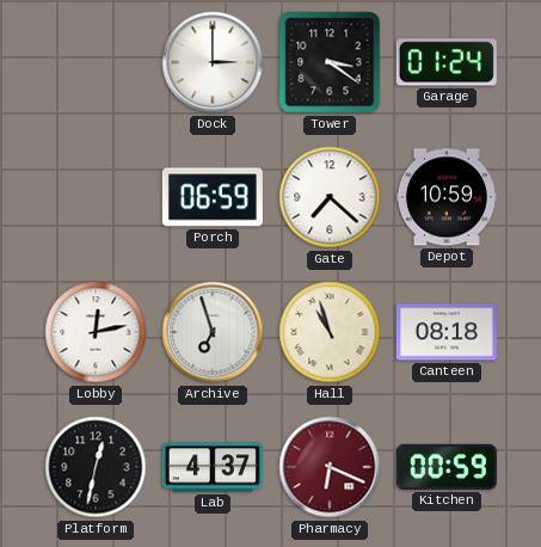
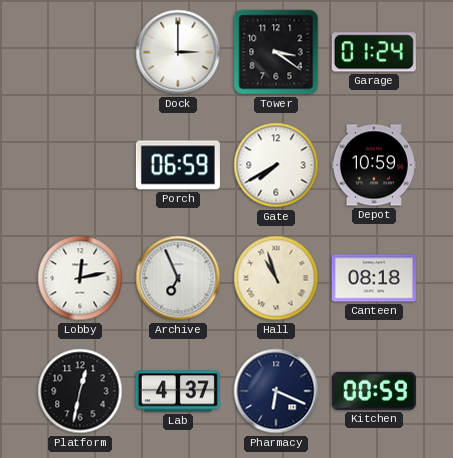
Gate: 7:22 -> 7:40 (276, 165)
Archive: 6:57 -> 6:56 (178, 278)
Pharmacy dial: burgundy -> navy (276, 391)
